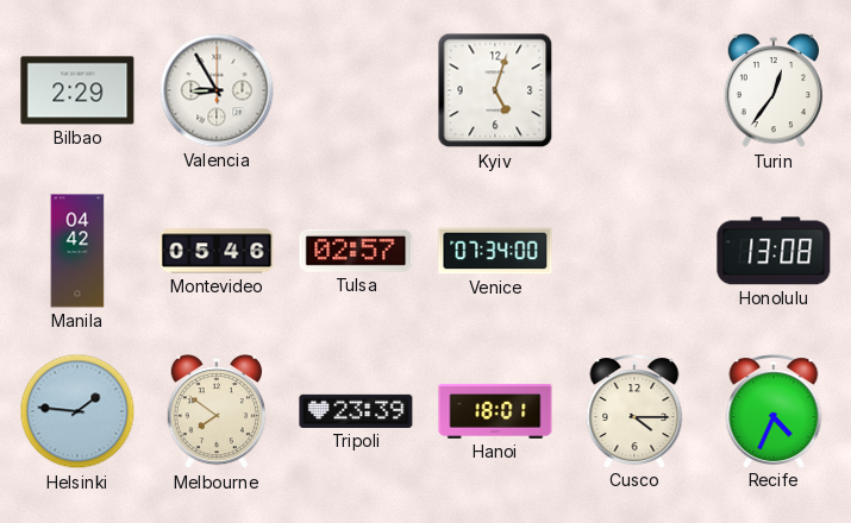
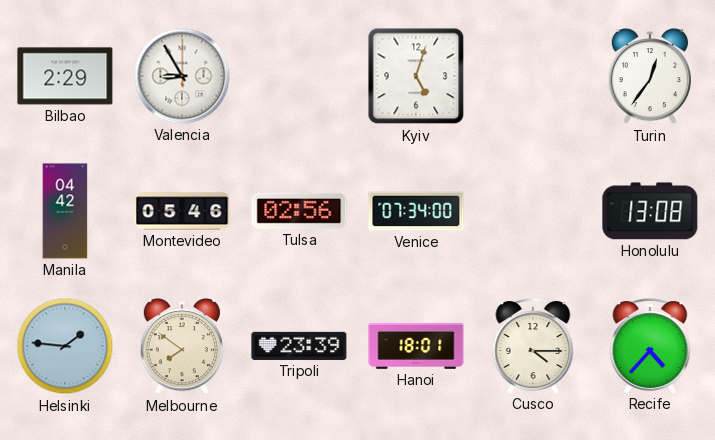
Tulsa: 02:57 -> 02:56 (299, 211)
Recife: 4:34 -> 4:37 (650, 346)
